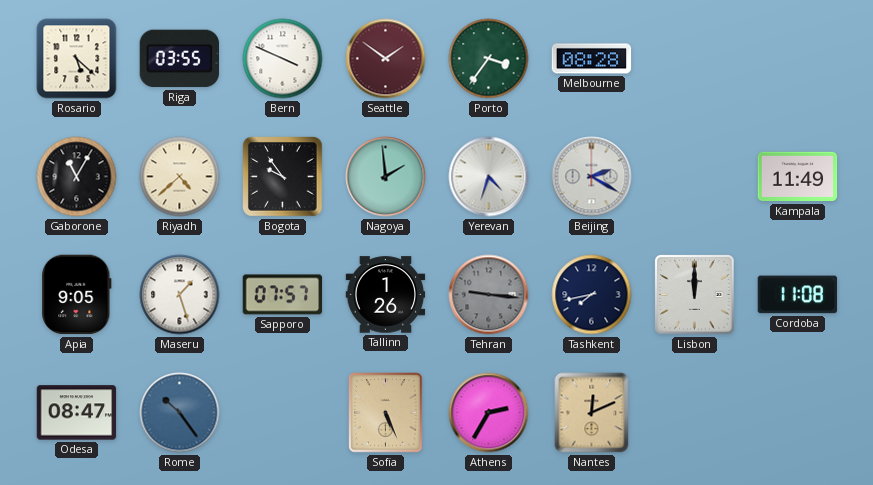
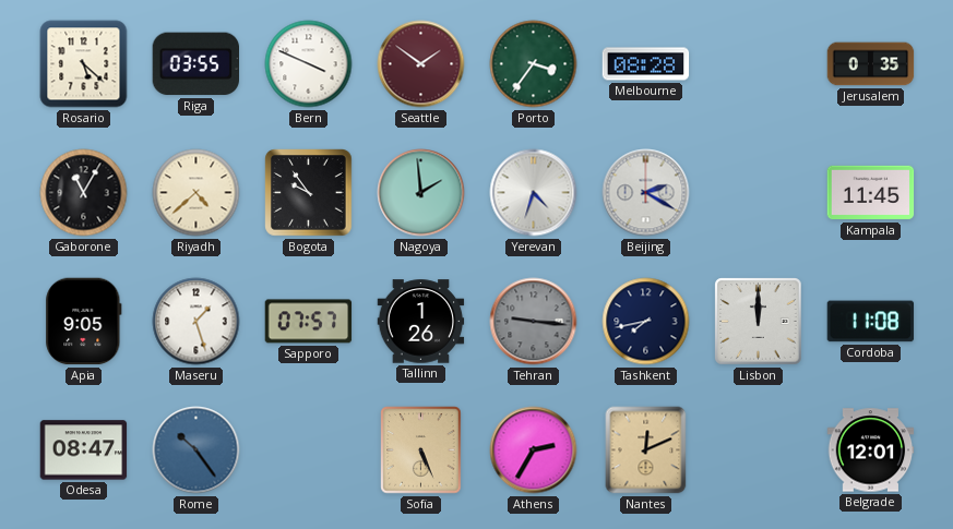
Jerusalem: none -> 0:35 (871, 64)
Kampala: 11:49 -> 11:45 (871, 193)
Belgrade: none -> 12:01 (871, 450)
